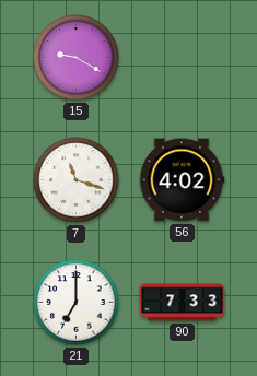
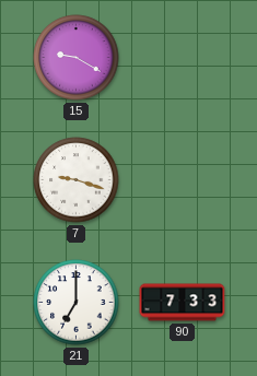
7: 11:18 -> 9:18 (77, 180)
56: 4:02 -> none (182, 180)
